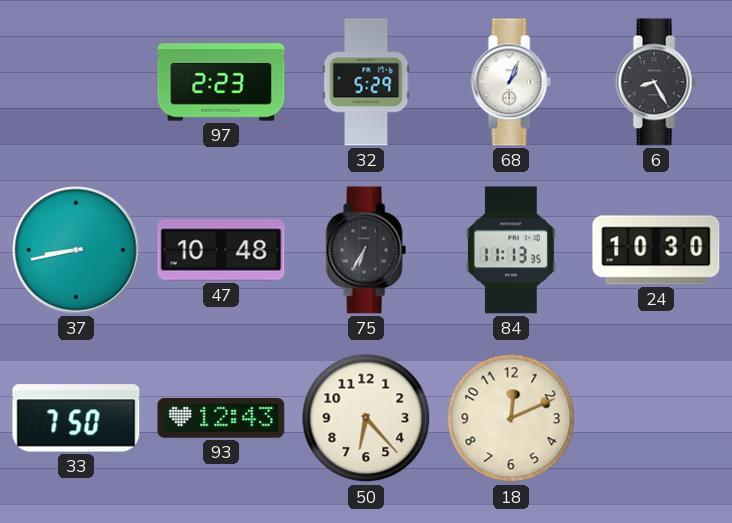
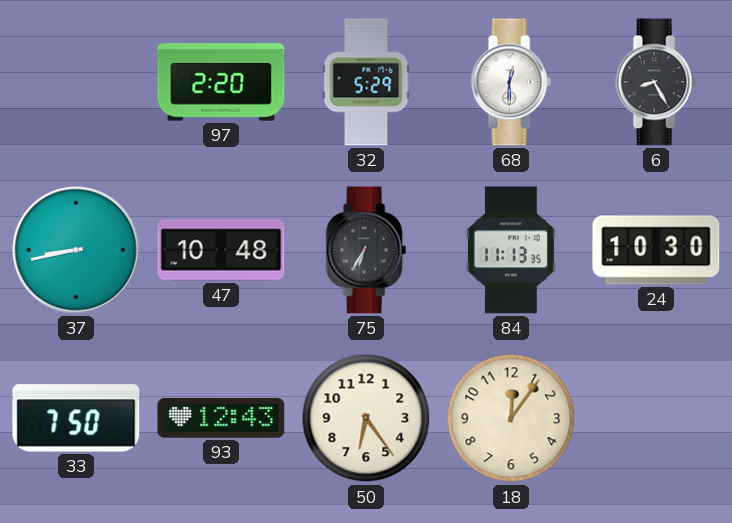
97: 2:23 -> 2:20 (221, 82)
68: 1:04 -> 12:30 (511, 82)
50: 6:23 -> 6:24 (366, 418)
18: 12:11 -> 12:06 (511, 418)
